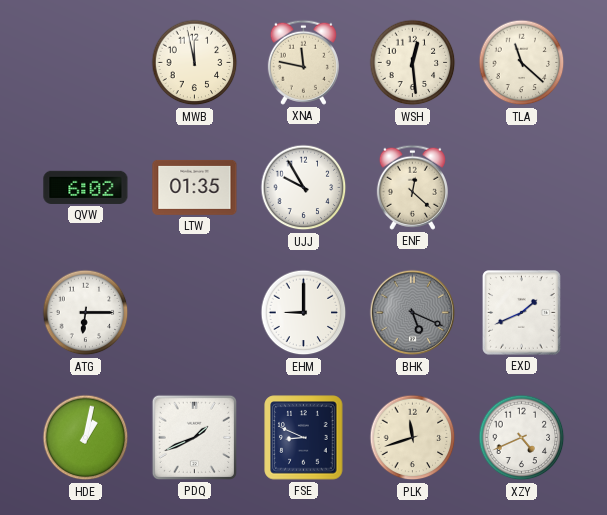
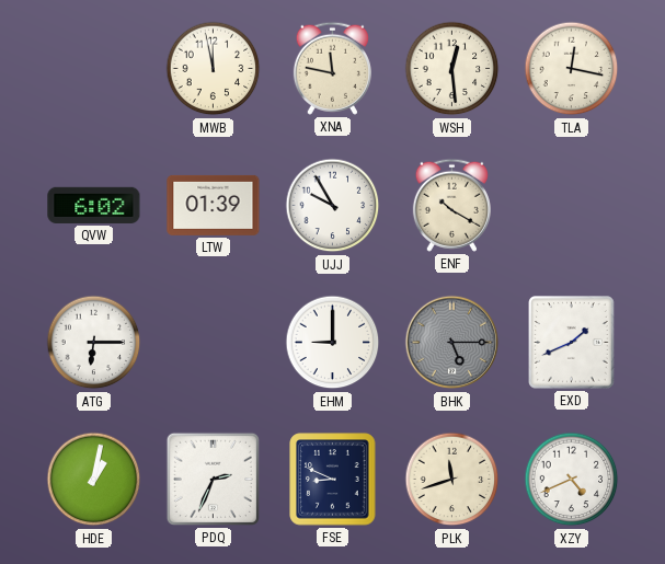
TLA: 11:22 -> 12:17 (572, 69)
LTW: 01:35 -> 01:39 (214, 205)
ENF: 12:22 -> 10:20 (451, 205)
BHK: 5:19 -> 5:15 (452, 343)
PDQ: 1:41 -> 2:34 (213, 479)
